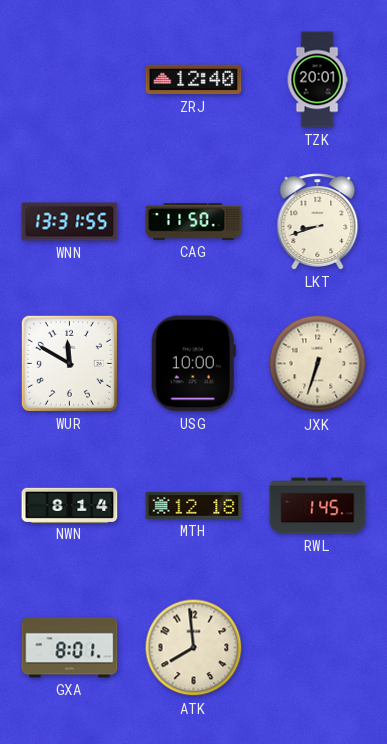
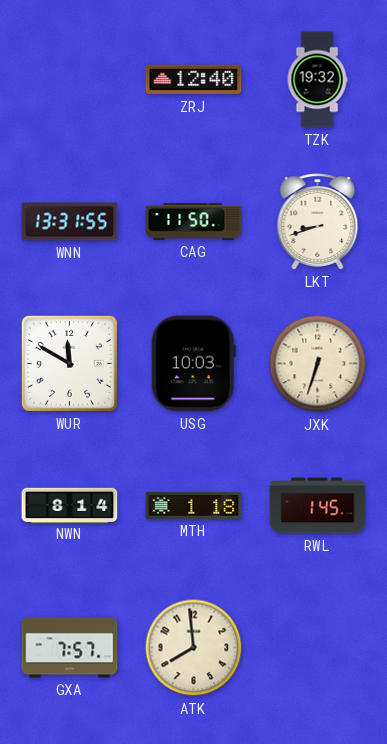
TZK: 20:01 -> 19:32 (317, 80)
USG: 10:00 -> 10:03 (193, 364)
MTH: 12:18 -> 1:18 (194, 505)
GXA: 8:01 -> 7:57 (70, 648)
